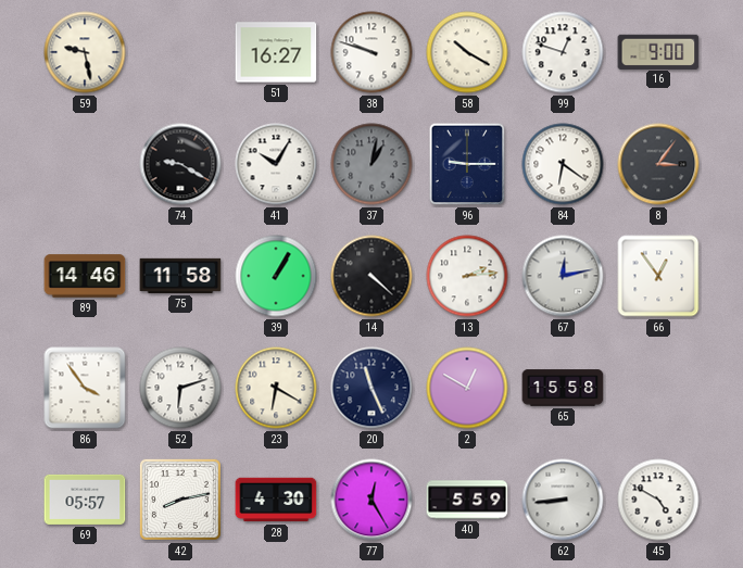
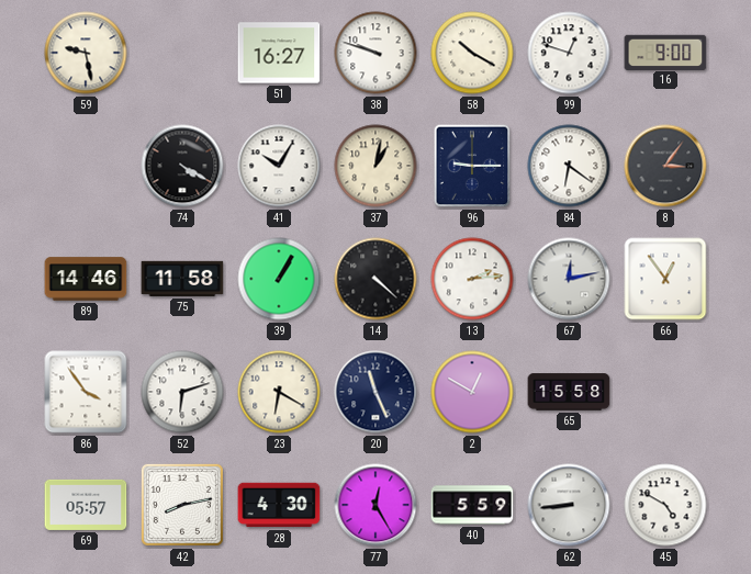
74: 9:20 -> 4:20 (182, 166)
37 dial: grey -> cream (375, 166)
